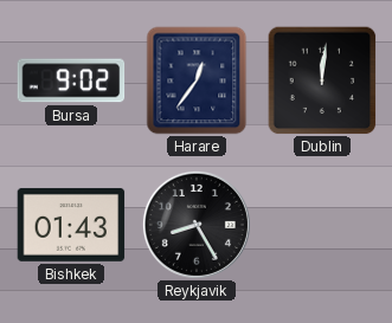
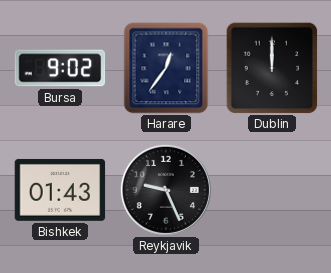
Dublin: 12:01 -> 12:00 (272, 68)
Reykjavik: 8:25 -> 9:26 (166, 190)
